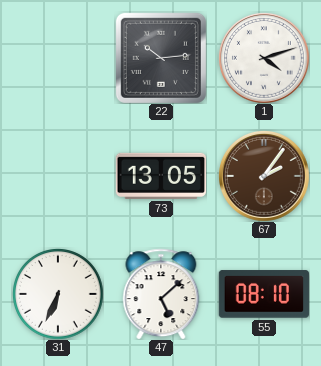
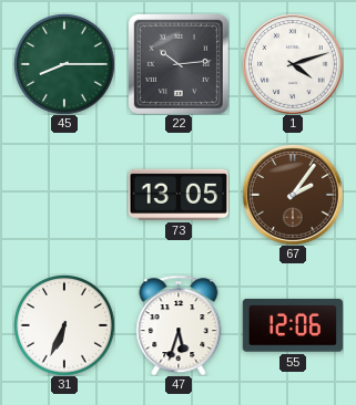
45: none -> 8:15 (64, 64)
47: 5:08 -> 5:33 (179, 325)
55: 08:10 -> 12:06 (293, 325)
